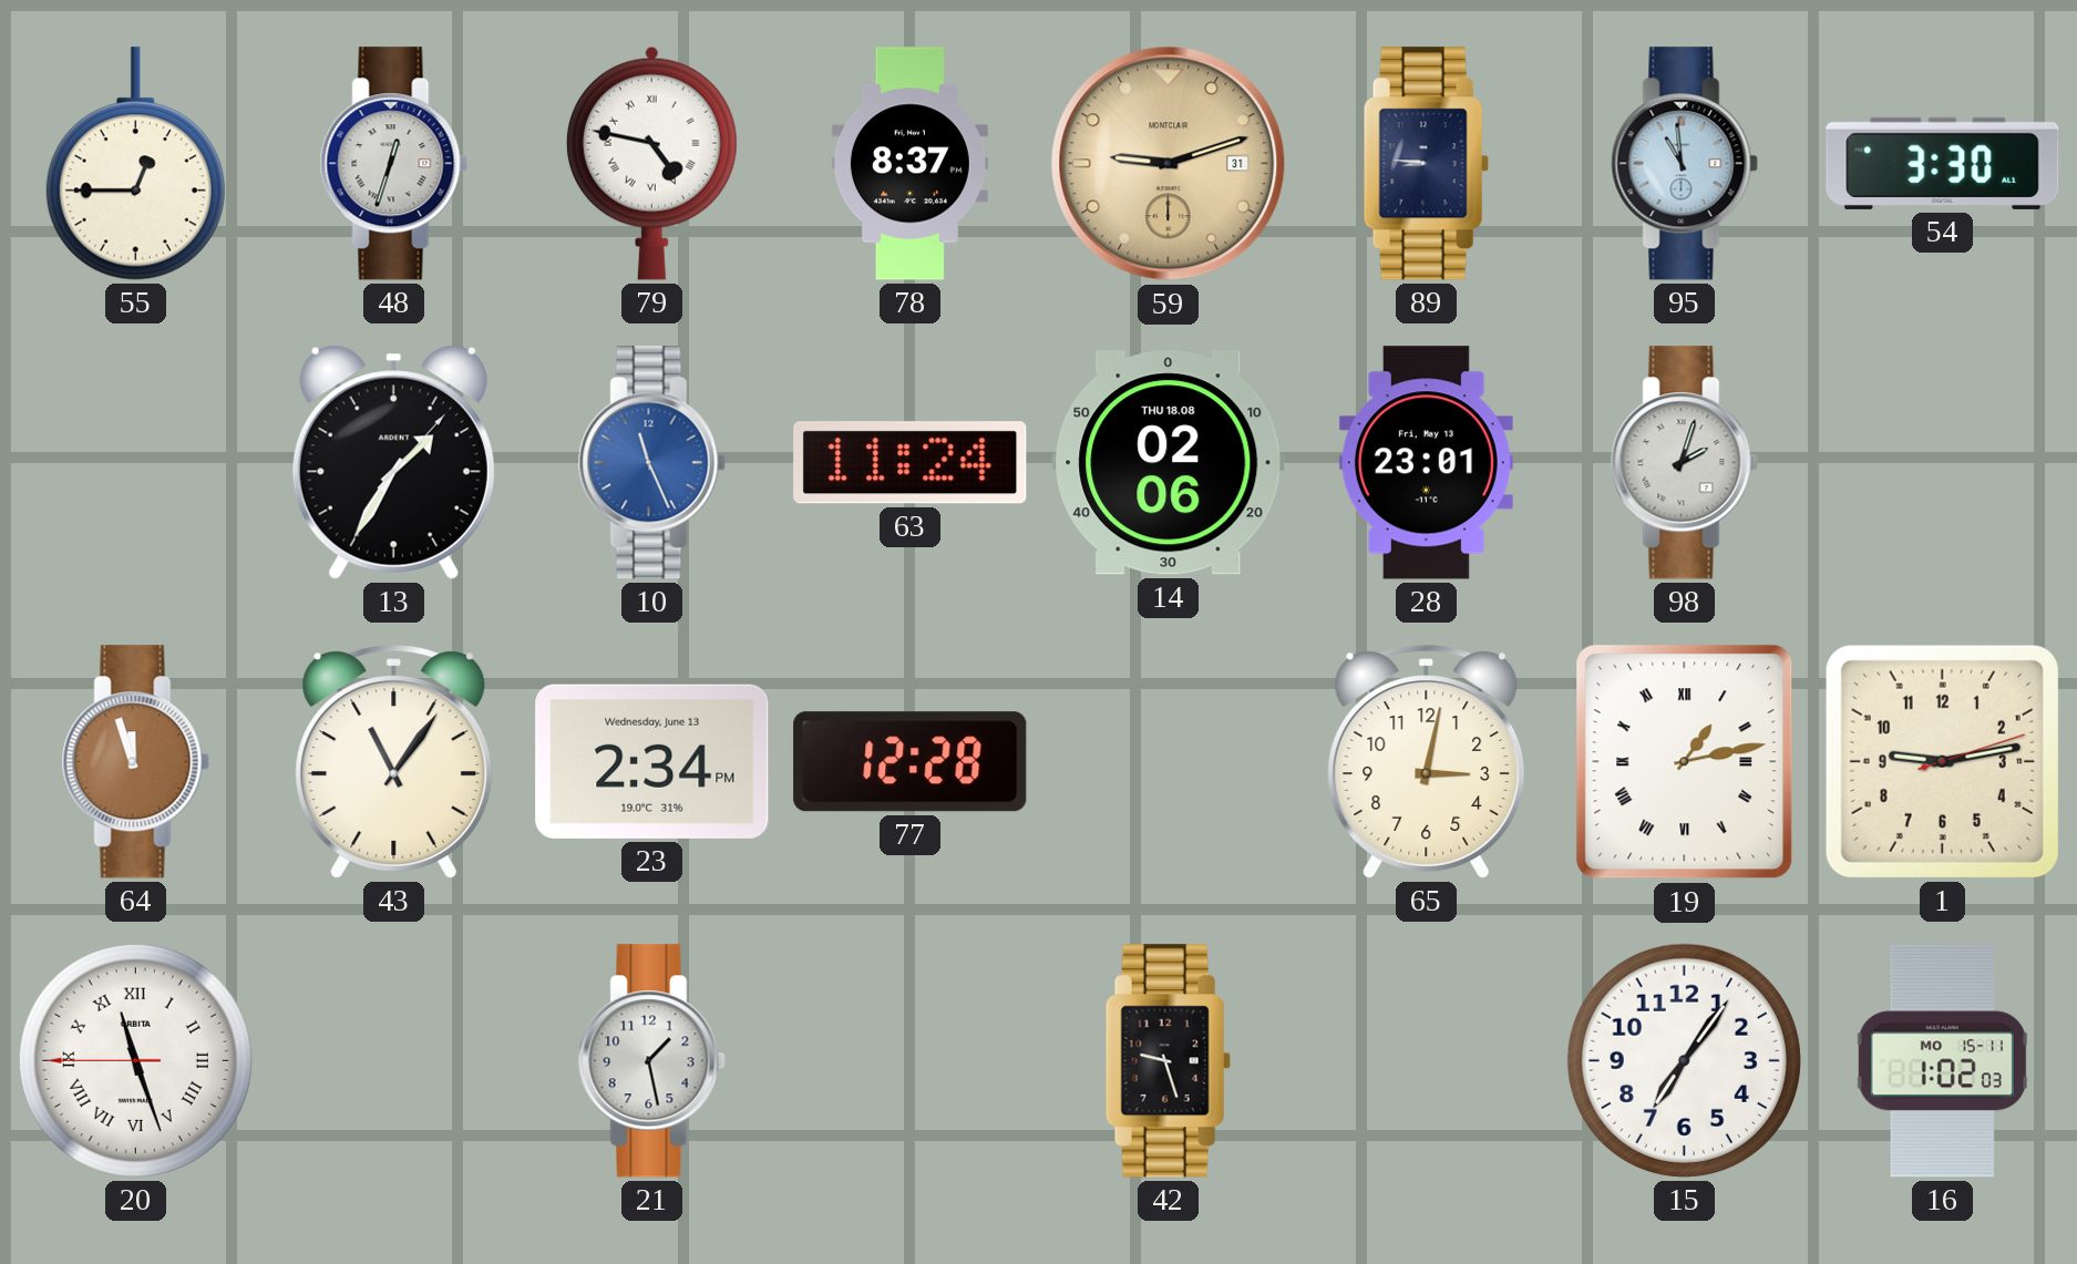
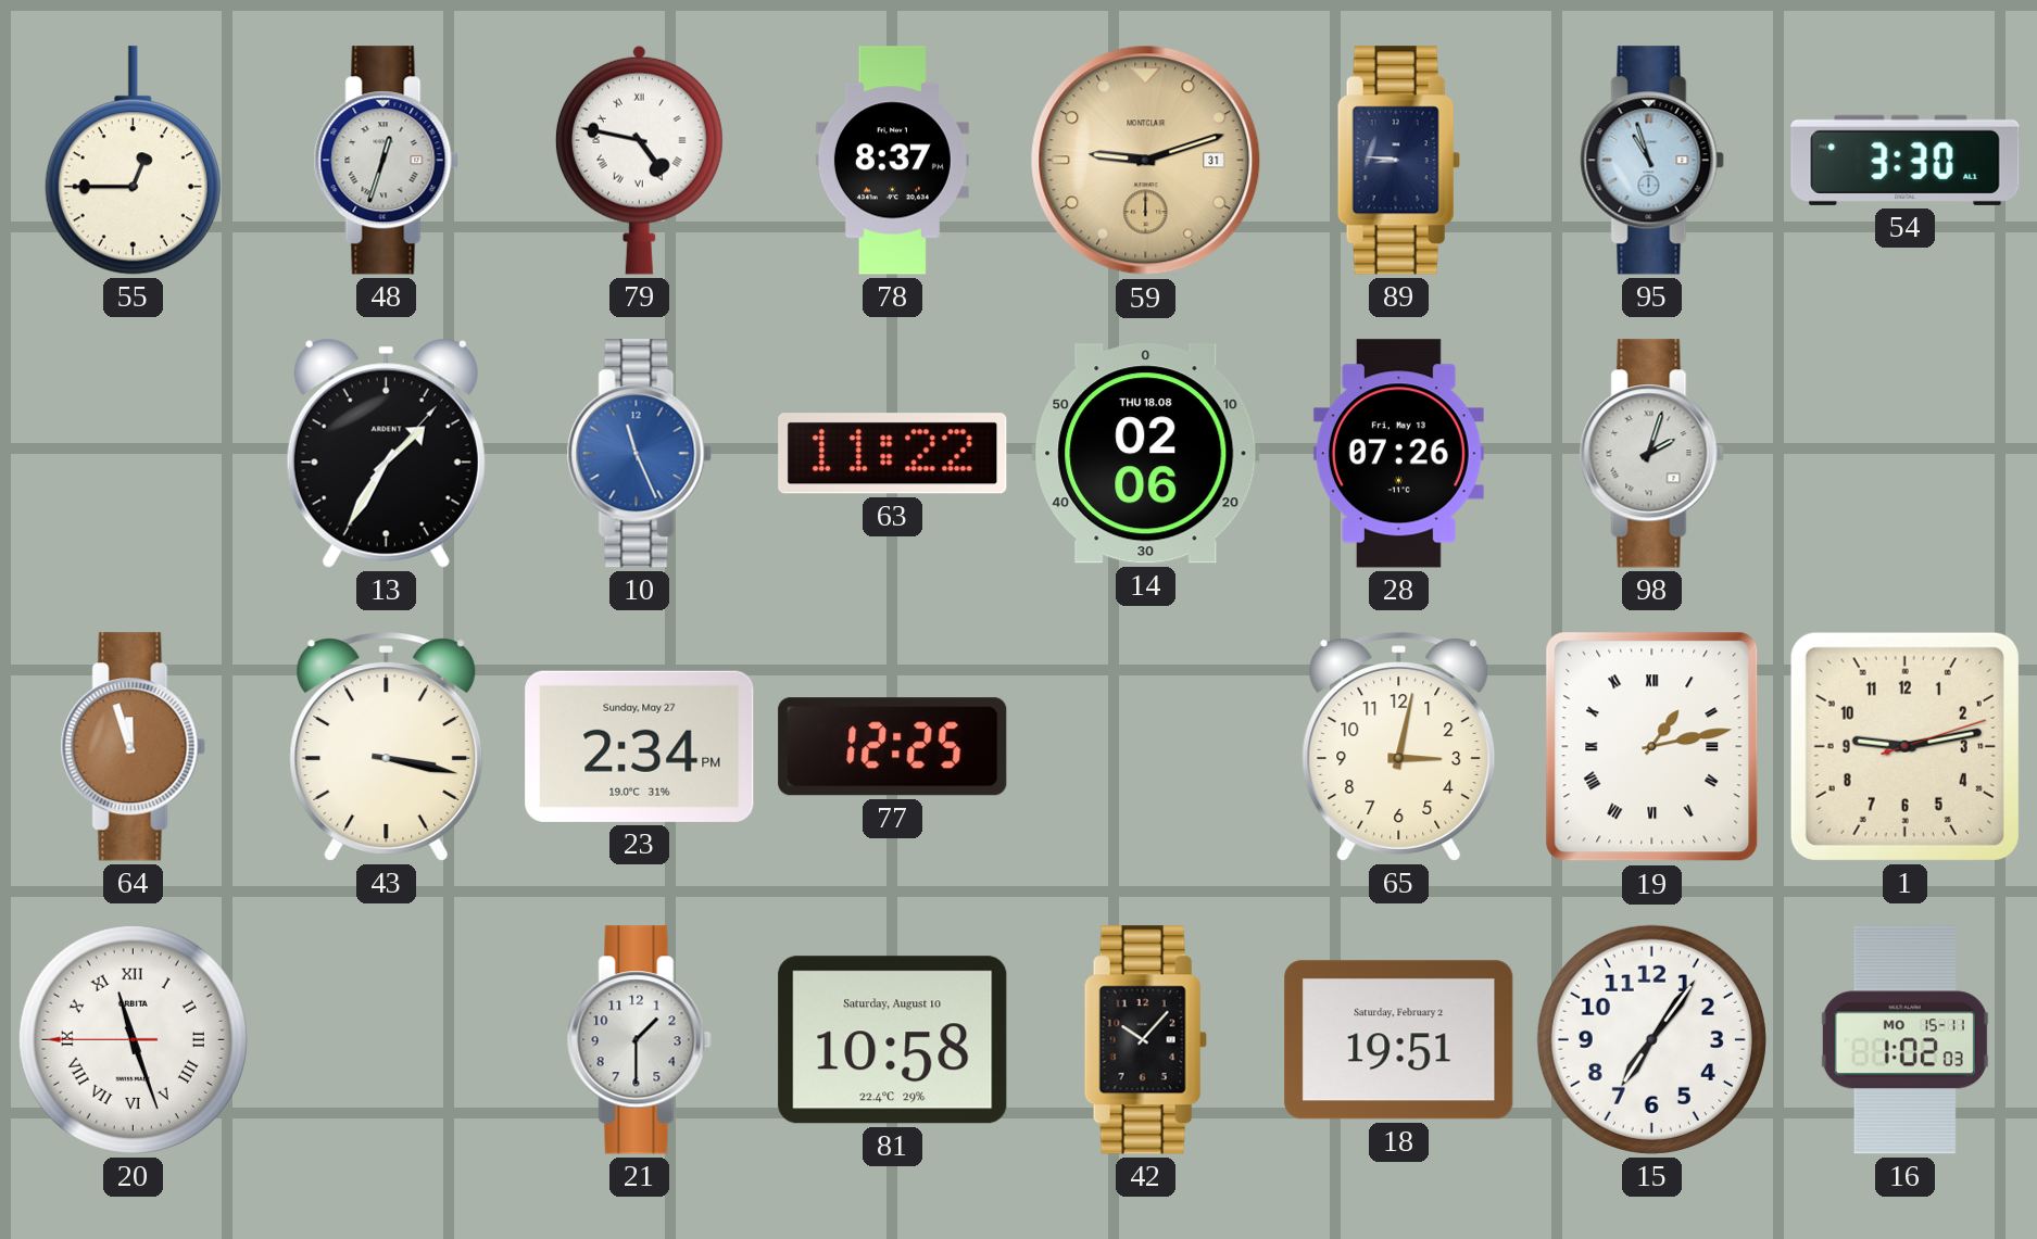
95: 10:59 -> 10:57 (1651, 161)
63: 11:24 -> 11:22 (893, 454)
28: 23:01 -> 07:26 (1398, 454)
43: 11:06 -> 3:17 (387, 747)
23 date: Wednesday, June 13 -> Sunday, May 27 (640, 746)
77: 12:28 -> 12:25 (893, 747)
21: 1:28 -> 1:30 (639, 1040)
81: none -> 10:58 (893, 1040)
42: 9:27 -> 10:07 (1145, 1040)
18: none -> 19:51 (1399, 1040)
